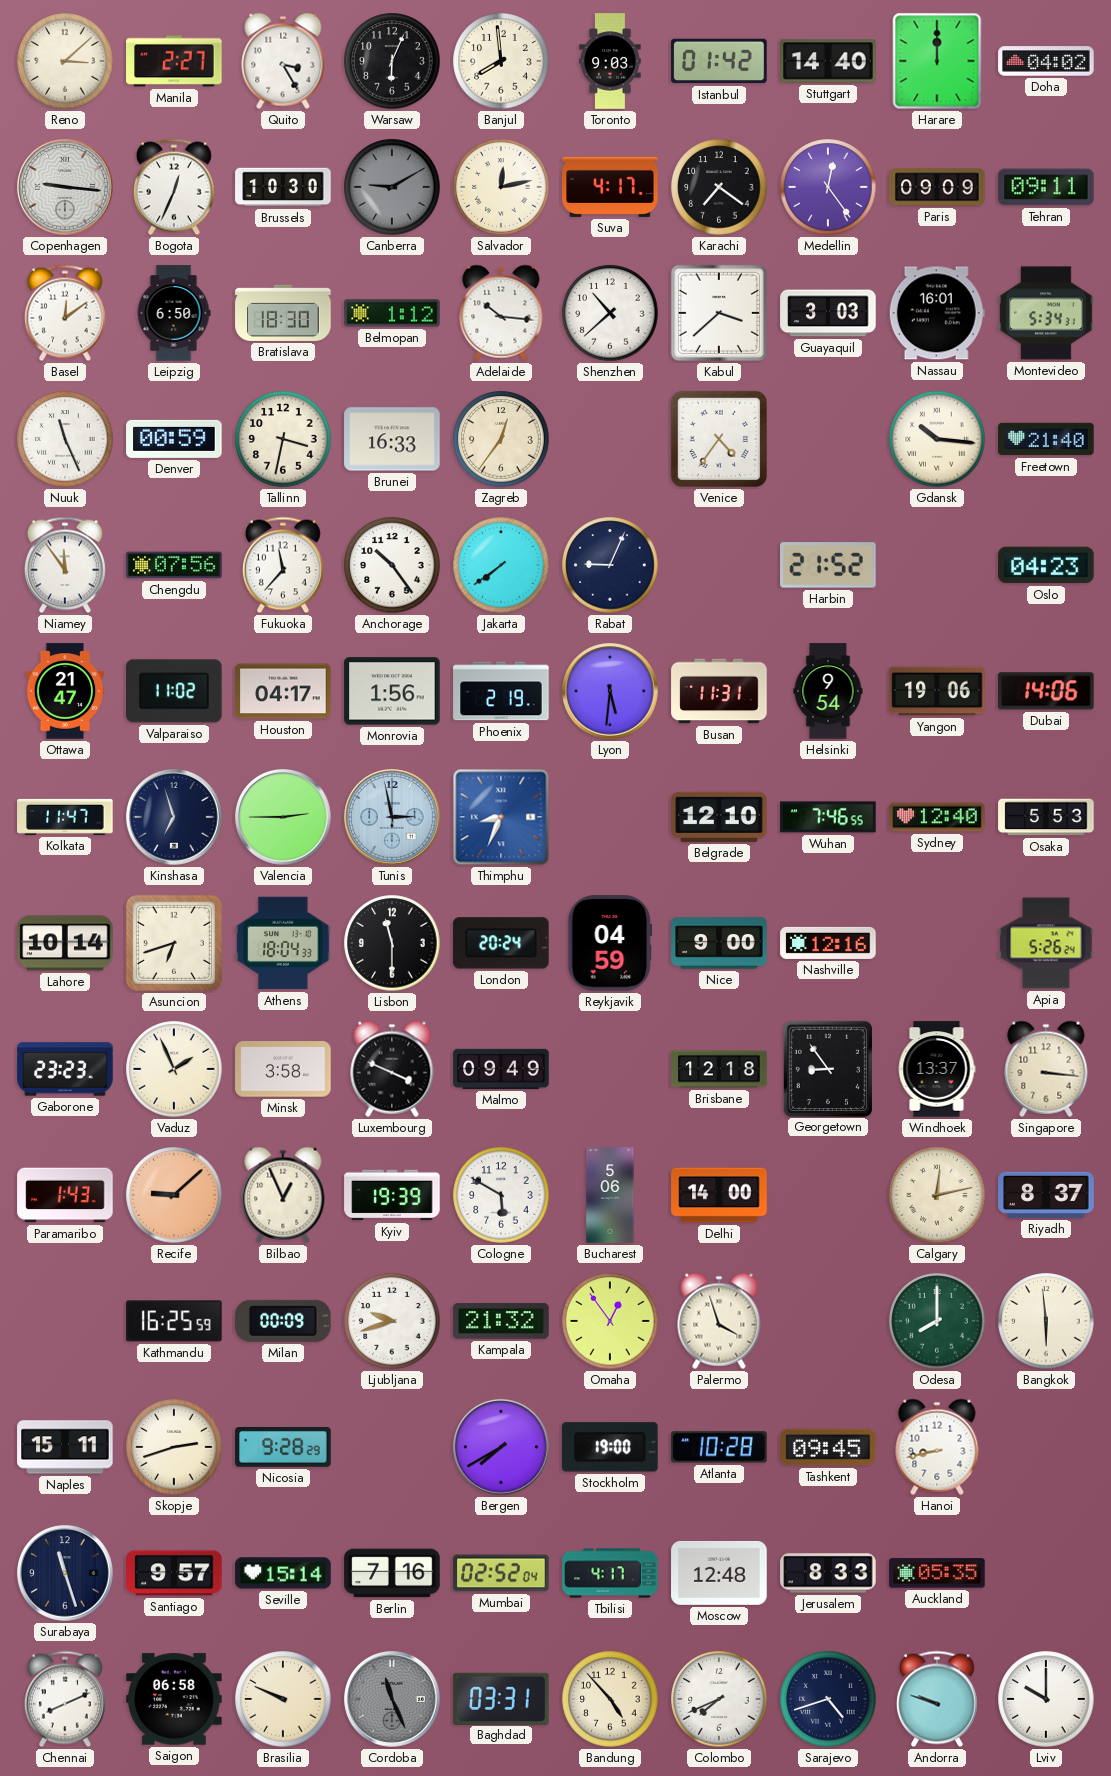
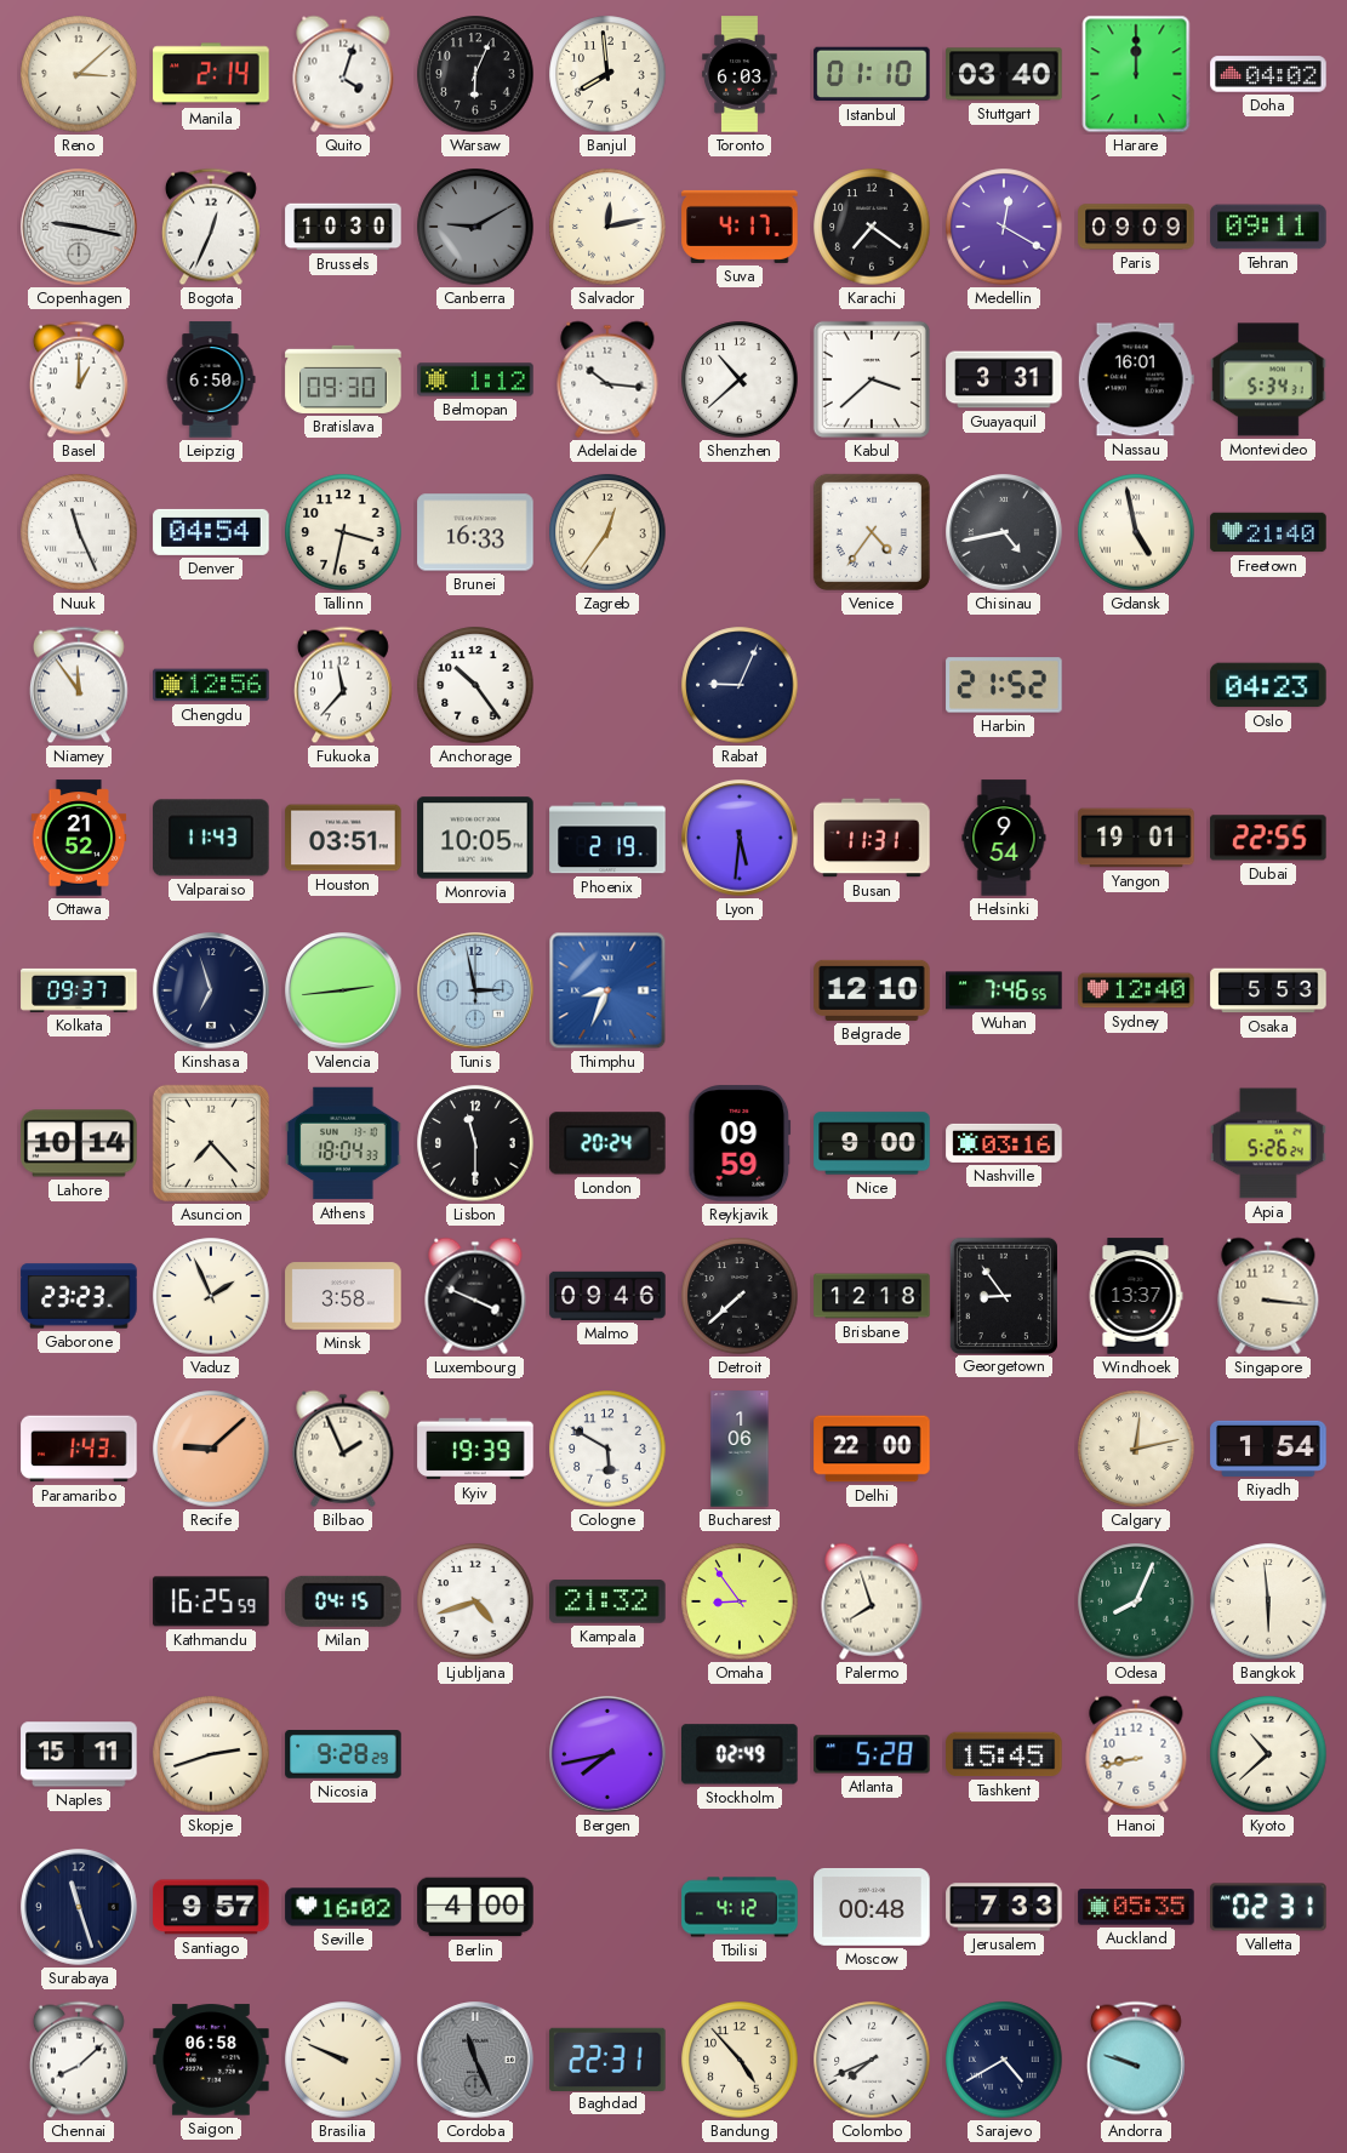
Manila: 2:27 -> 2:14 (211, 74)
Quito: 3:25 -> 4:03 (343, 74)
Toronto: 9:03 -> 6:03 (740, 74)
Istanbul: 01:42 -> 01:10 (872, 74)
Stuttgart: 14:40 -> 03:40 (1004, 74)
Copenhagen: 9:16 -> 9:17 (79, 227)
Medellin: 12:24 -> 12:20 (1004, 227)
Basel: 12:09 -> 1:00 (79, 379)
Bratislava: 18:30 -> 09:30 (343, 379)
Guayaquil: 3:03 -> 3:31 (1004, 379)
Denver: 00:59 -> 04:54 (211, 532)
Chisinau: none -> 4:43 (1004, 532)
Gdansk: 10:16 -> 4:58 (1136, 532)
Chengdu: 07:56 -> 12:56 (211, 685)
Jakarta: 7:39 -> none (501, 565)
Ottawa: 21:47 -> 21:52 (79, 838)
Valparaiso: 11:02 -> 11:43 (211, 838)
Houston: 04:17 -> 03:51 (343, 838)
Monrovia: 1:56 -> 10:05 (475, 838)
Yangon: 19:06 -> 19:01 (1136, 838)
Dubai: 14:06 -> 22:55 (1268, 838)
Kolkata: 11:47 -> 09:37 (79, 990)
Valencia: 2:45 -> 2:44 (343, 990)
Asuncion: 6:42 -> 7:23 (211, 1143)
Reykjavik: 04:59 -> 09:59 (740, 1143)
Nashville: 12:16 -> 03:16 (1004, 1143)
Malmo: 09:49 -> 09:46 (607, 1296)
Detroit: none -> 7:38 (740, 1296)
Bilbao: 12:56 -> 1:56 (343, 1449)
Bucharest: 5:06 -> 1:06 (740, 1449)
Delhi: 14:00 -> 22:00 (872, 1449)
Riyadh: 8:37 -> 1:54 (1268, 1449)
Milan: 00:09 -> 04:15 (343, 1601)
Ljubljana: 9:42 -> 4:42 (475, 1601)
Omaha: 12:54 -> 8:54 (740, 1601)
Palermo: 3:57 -> 7:57 (872, 1601)
Odesa: 8:00 -> 8:04 (1136, 1601)
Bergen: 7:40 -> 7:43 (607, 1754)
Stockholm: 19:00 -> 02:49 (740, 1754)
Atlanta: 10:28 -> 5:28 (872, 1754)
Tashkent: 09:45 -> 15:45 (1004, 1754)
Kyoto: none -> 10:38 (1268, 1754)
Seville: 15:14 -> 16:02 (343, 1907)
Berlin: 7:16 -> 4:00 (475, 1907)
Mumbai: 02:52 -> none (501, 1573)
Tbilisi: 4:17 -> 4:12 (740, 1907)
Moscow: 12:48 -> 00:48 (872, 1907)
Jerusalem: 8:33 -> 7:33 (1004, 1907)
Valletta: none -> 02:31 (1268, 1907)
Chennai: 8:11 -> 8:08 (79, 2060)
Baghdad: 03:31 -> 22:31 (607, 2058)
Sarajevo: 4:42 -> 4:40 (1004, 2060)
Lviv: 10:00 -> none (1046, 1699)
